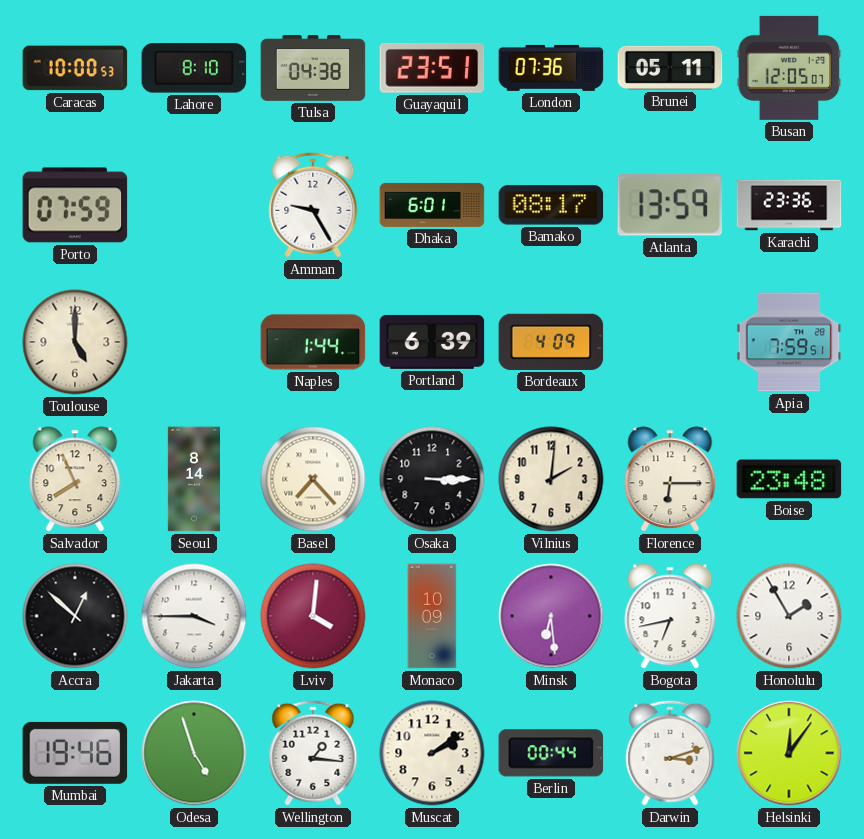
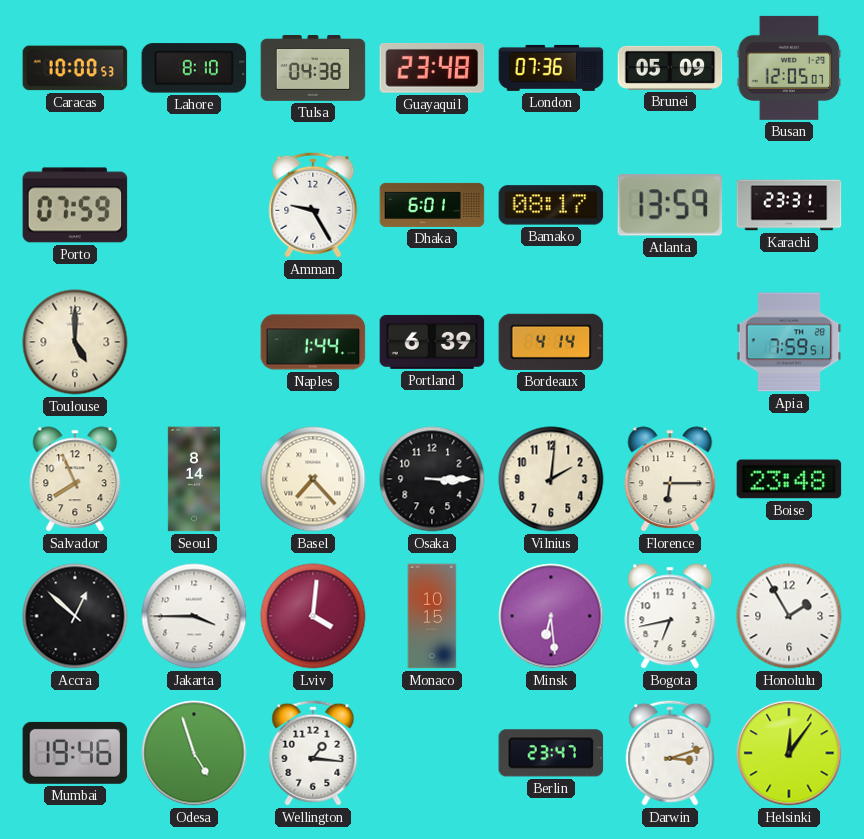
Guayaquil: 23:51 -> 23:48 (432, 68)
Brunei: 05:11 -> 05:09 (670, 68)
Karachi: 23:36 -> 23:31 (789, 205)
Bordeaux: 4:09 -> 4:14 (551, 342)
Monaco: 10:09 -> 10:15 (432, 616)
Muscat: 2:09 -> none (432, 753)
Berlin: 00:44 -> 23:47 (551, 753)
